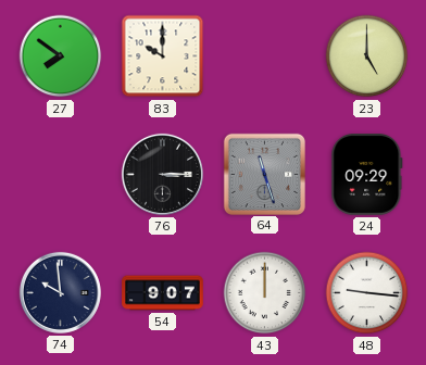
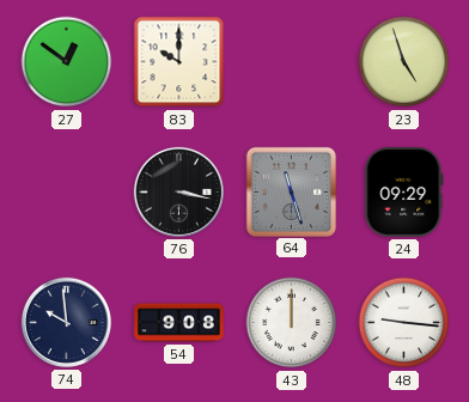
27: 7:51 -> 12:51 (67, 62)
23: 5:00 -> 4:57 (404, 62)
76: 3:15 -> 3:17 (178, 191)
54: 9:07 -> 9:08 (179, 323)
